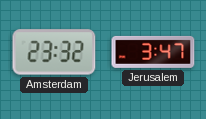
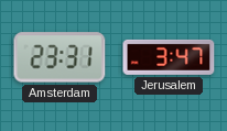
Amsterdam: 23:32 -> 23:31 (60, 57)
